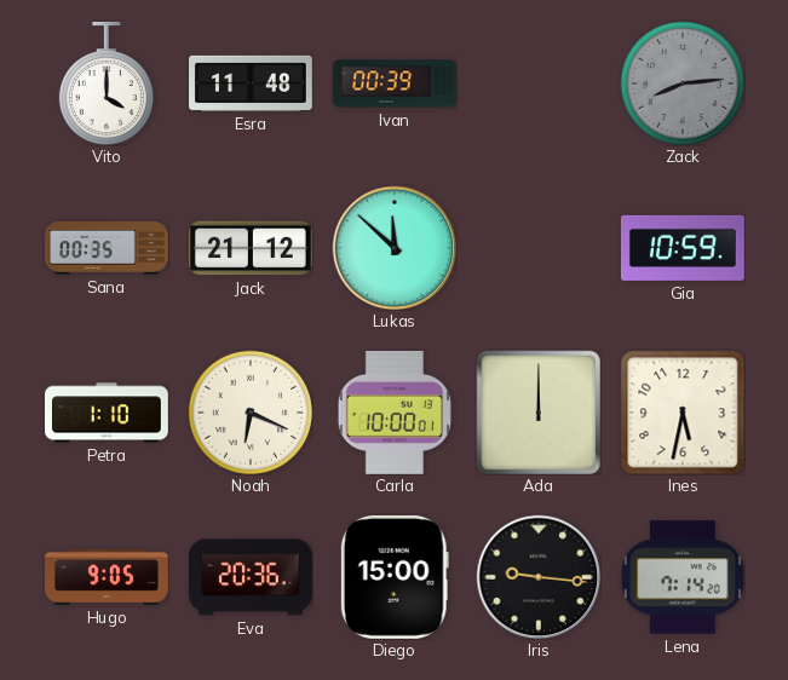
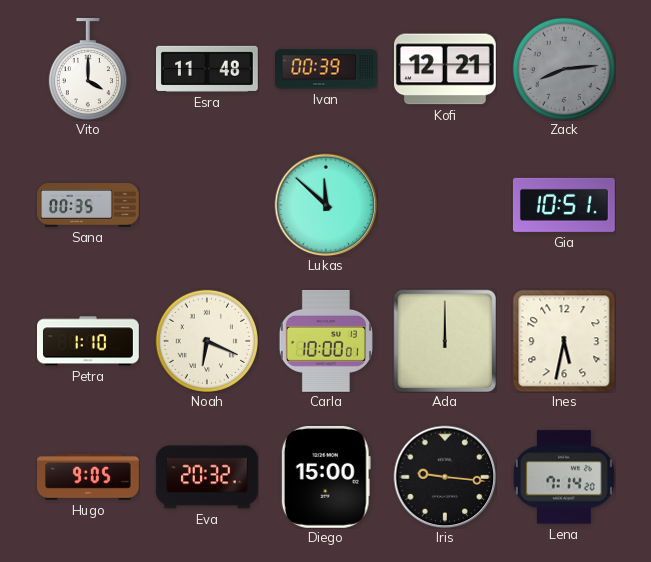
Kofi: none -> 12:21 (445, 69)
Jack: 21:12 -> none (251, 248)
Gia: 10:59 -> 10:51 (564, 205)
Eva: 20:36 -> 20:32 (208, 477)
